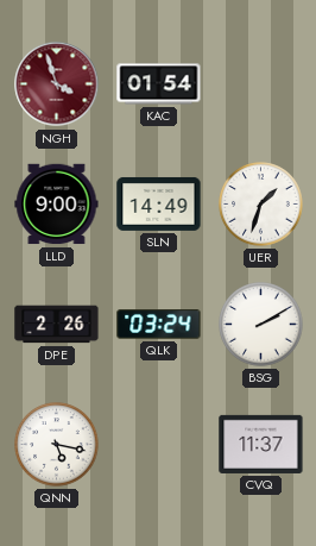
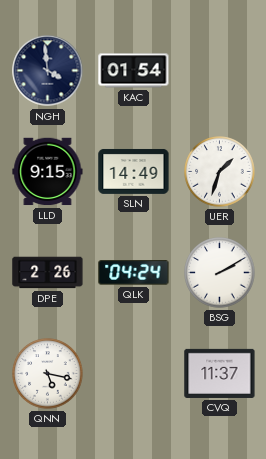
NGH: 3:57 -> 3:59 (48, 71)
NGH dial: burgundy -> navy (48, 71)
LLD: 9:00 -> 9:15 (48, 172)
QLK: 03:24 -> 04:24 (134, 273)
